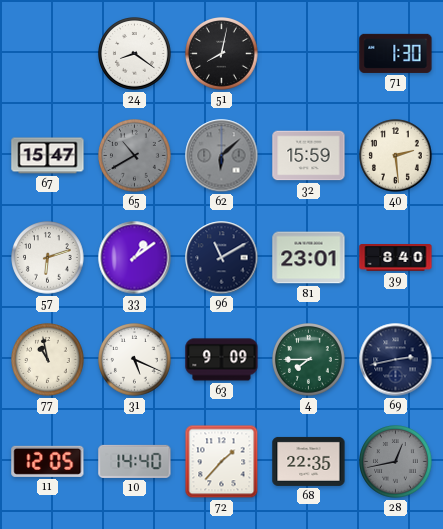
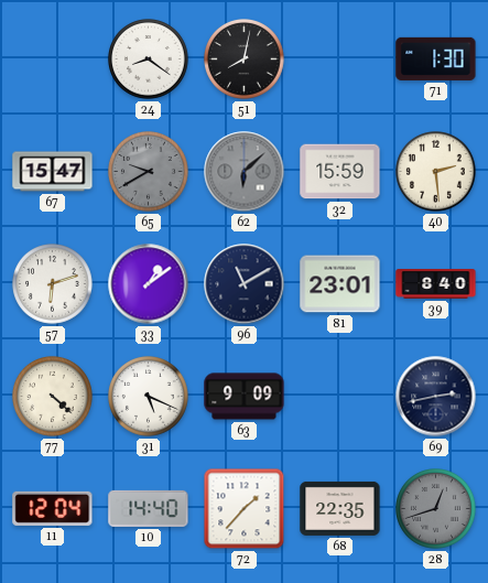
65: 10:40 -> 9:40 (149, 172)
77: 10:58 -> 4:22 (53, 397)
4: 7:45 -> none (309, 360)
11: 12:05 -> 12:04 (53, 508)
28: 12:43 -> 12:42 (436, 509)
